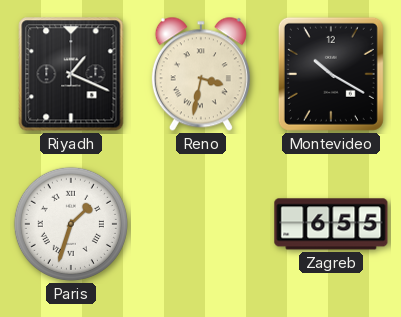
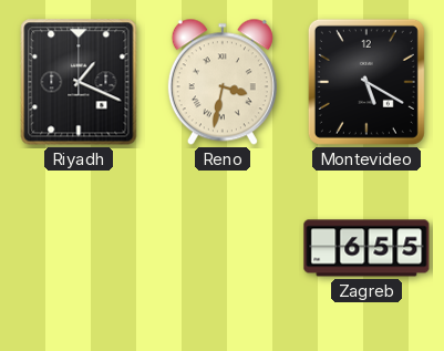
Montevideo: 10:20 -> 5:20 (366, 82)
Paris: 1:33 -> none (71, 224)
